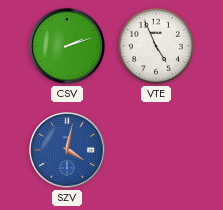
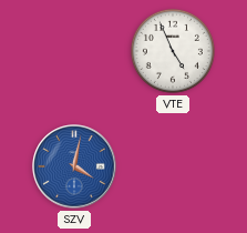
CSV: 2:12 -> none (67, 46)
